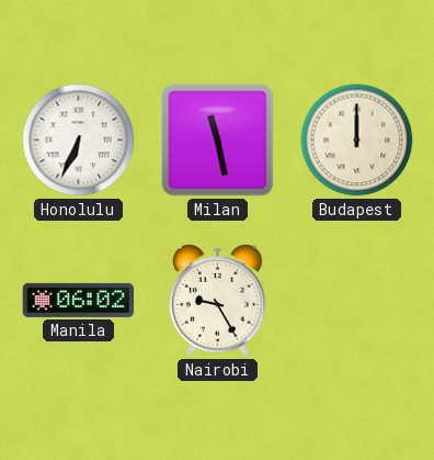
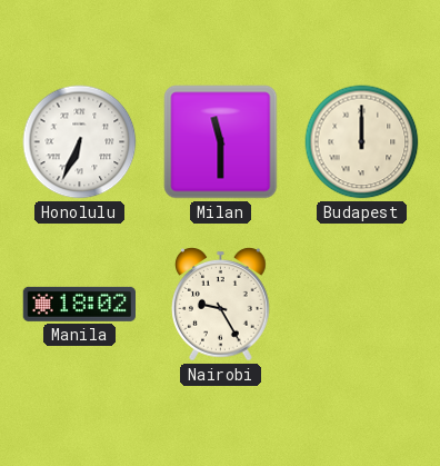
Milan: 11:28 -> 11:30 (221, 142)
Manila: 06:02 -> 18:02 (79, 304)
